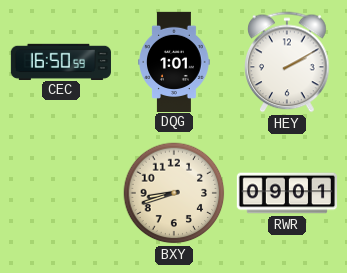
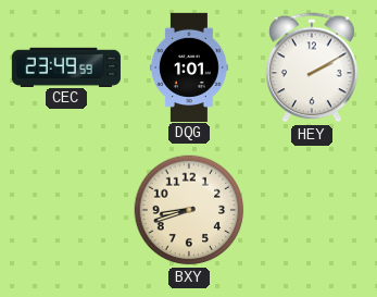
CEC: 16:50 -> 23:49 (66, 66)
RWR: 09:01 -> none (286, 193)
